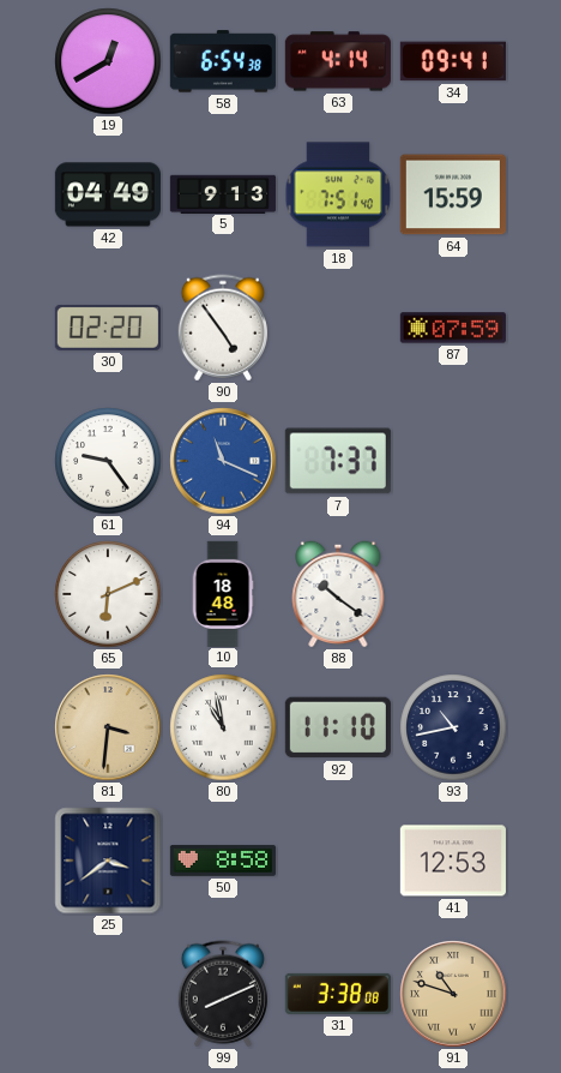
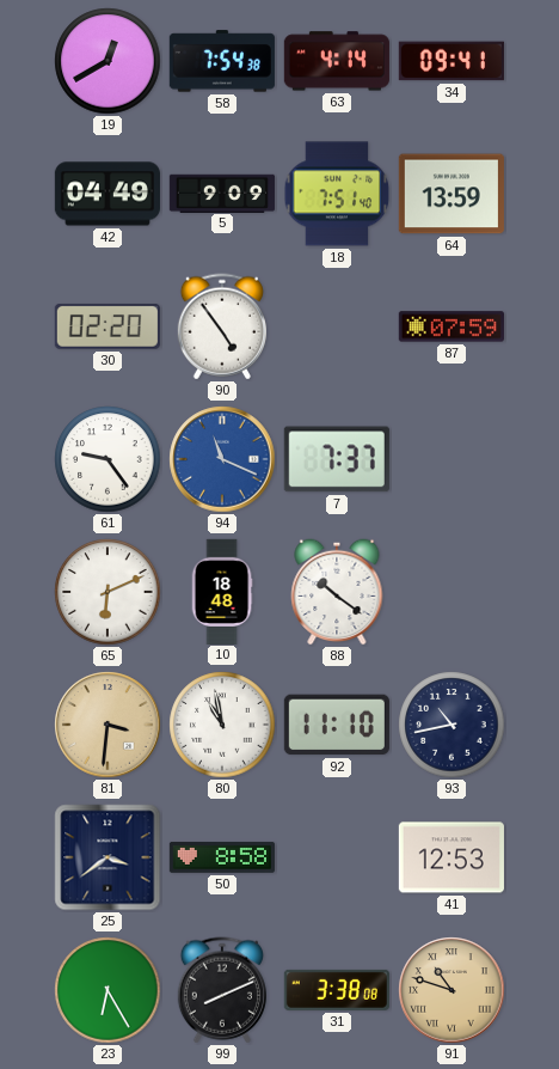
58: 6:54 -> 7:54 (222, 61)
5: 9:13 -> 9:09 (222, 193)
64: 15:59 -> 13:59 (451, 194)
23: none -> 6:25 (107, 990)
